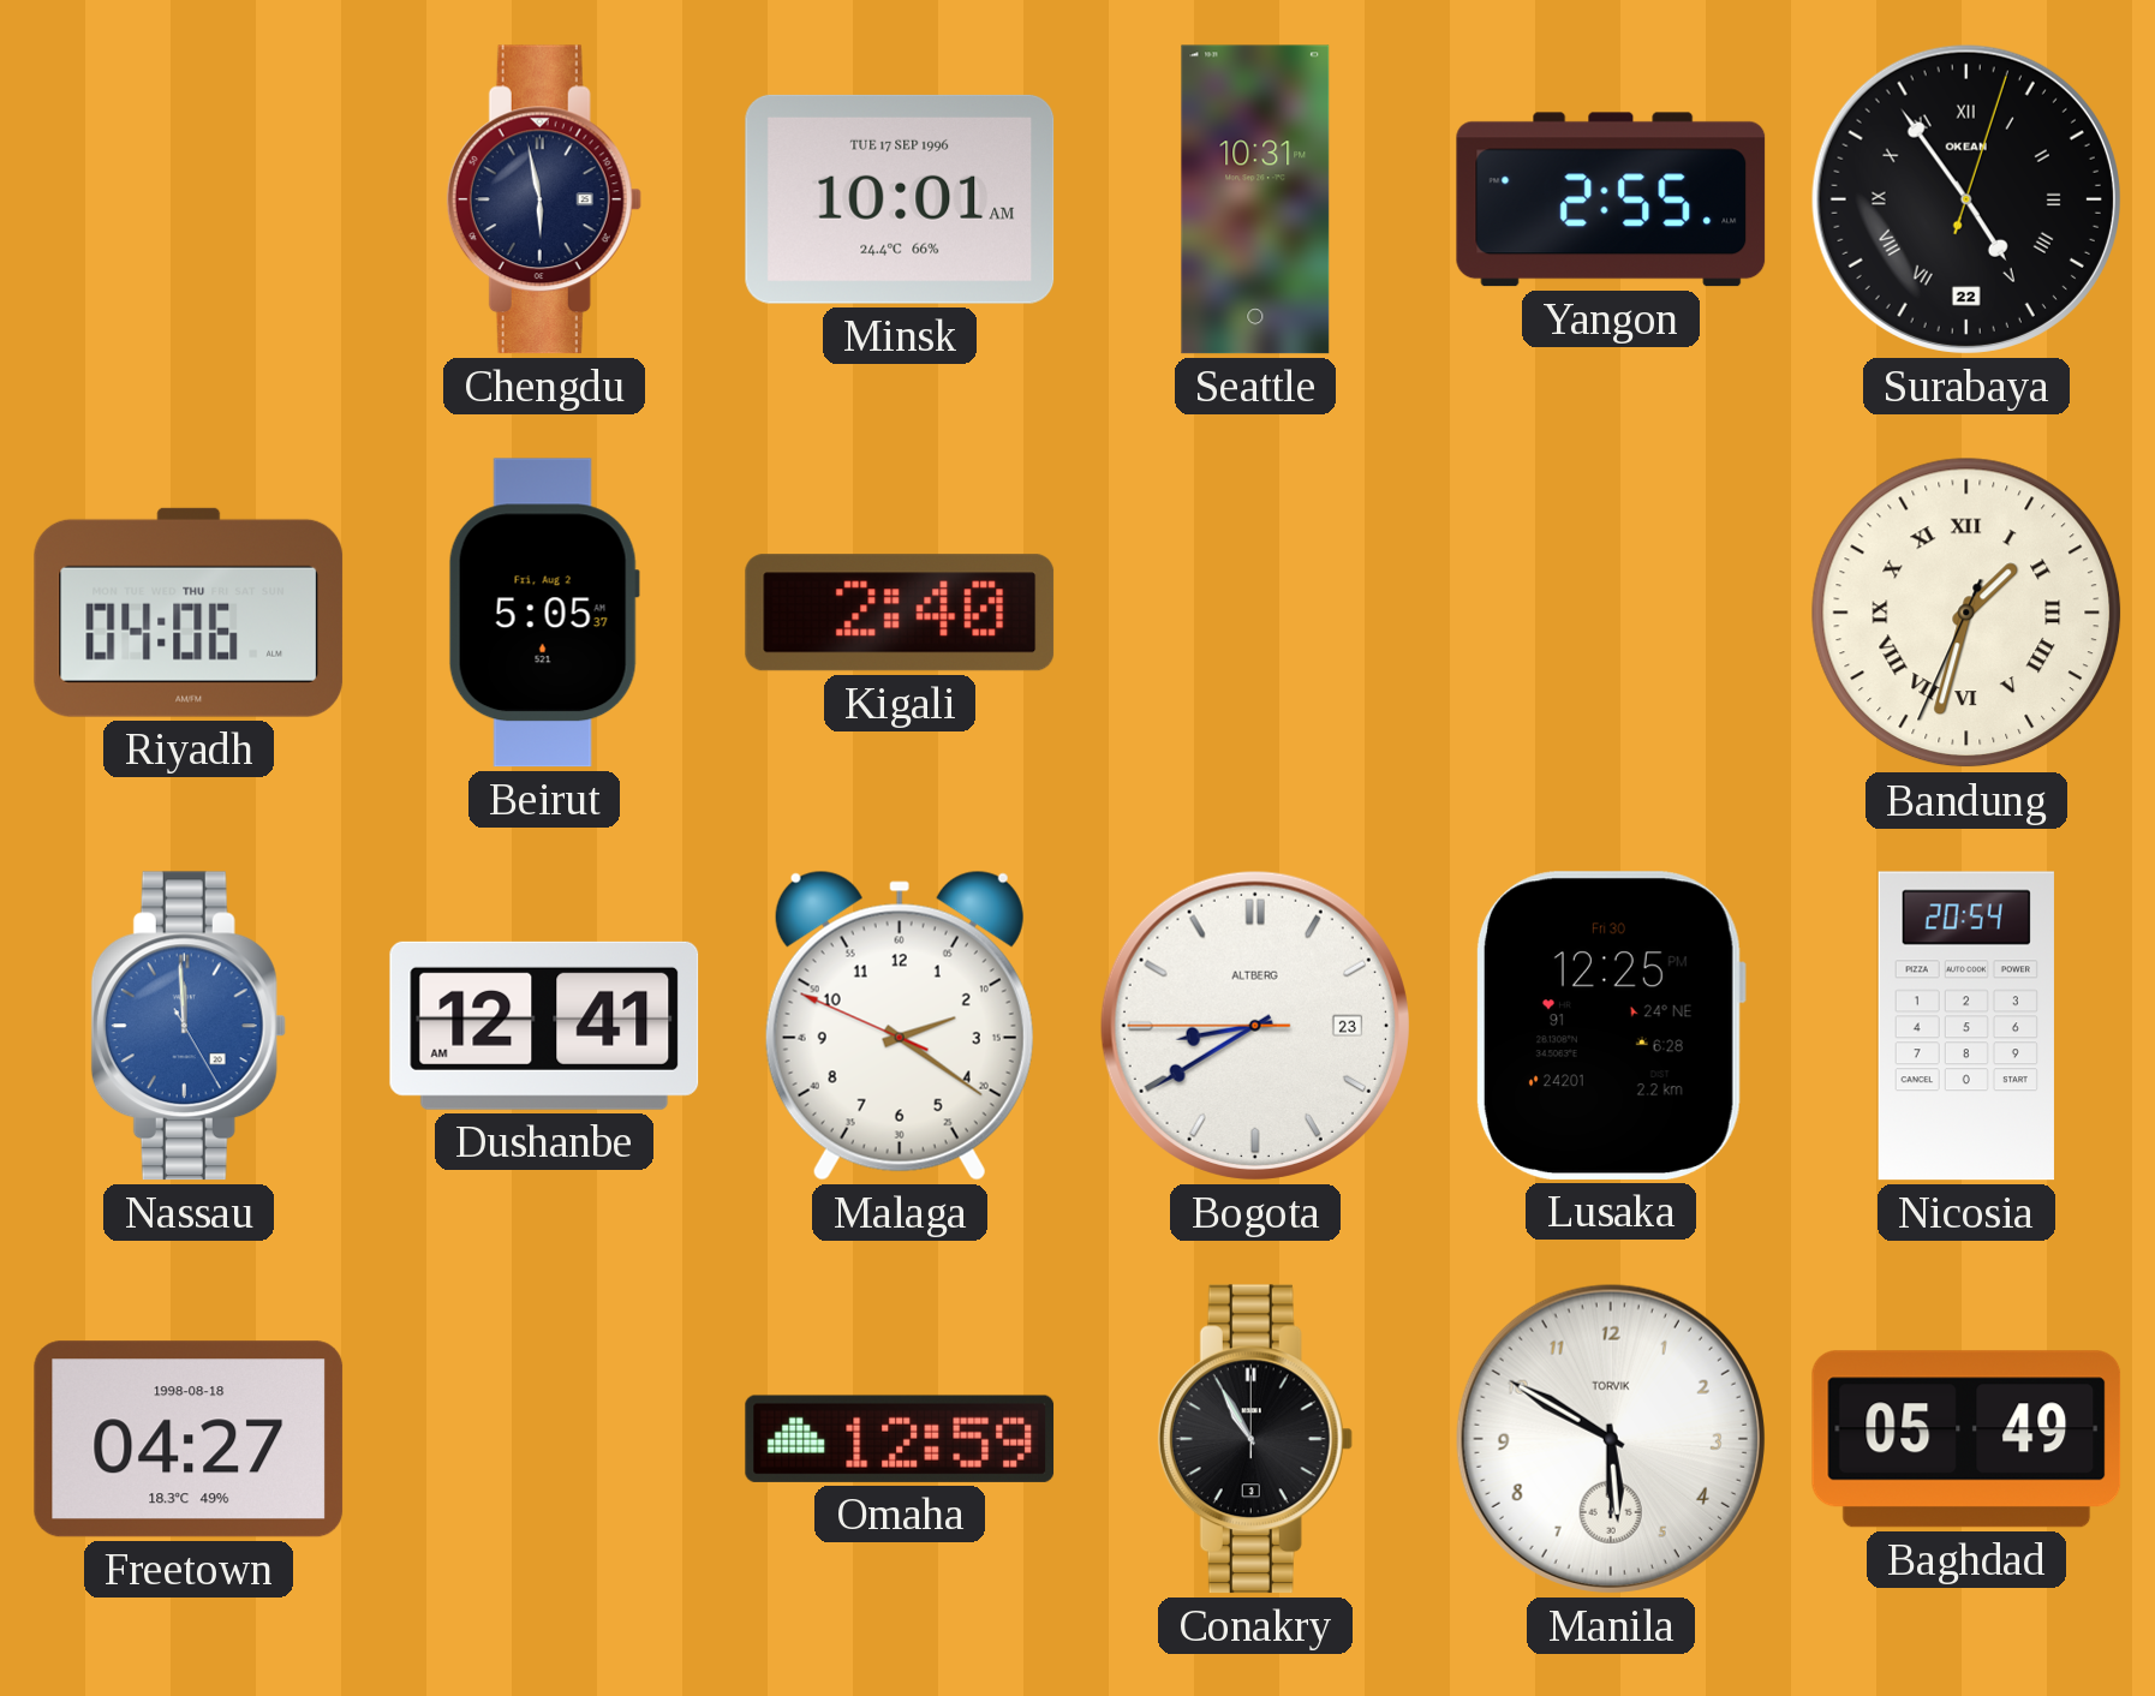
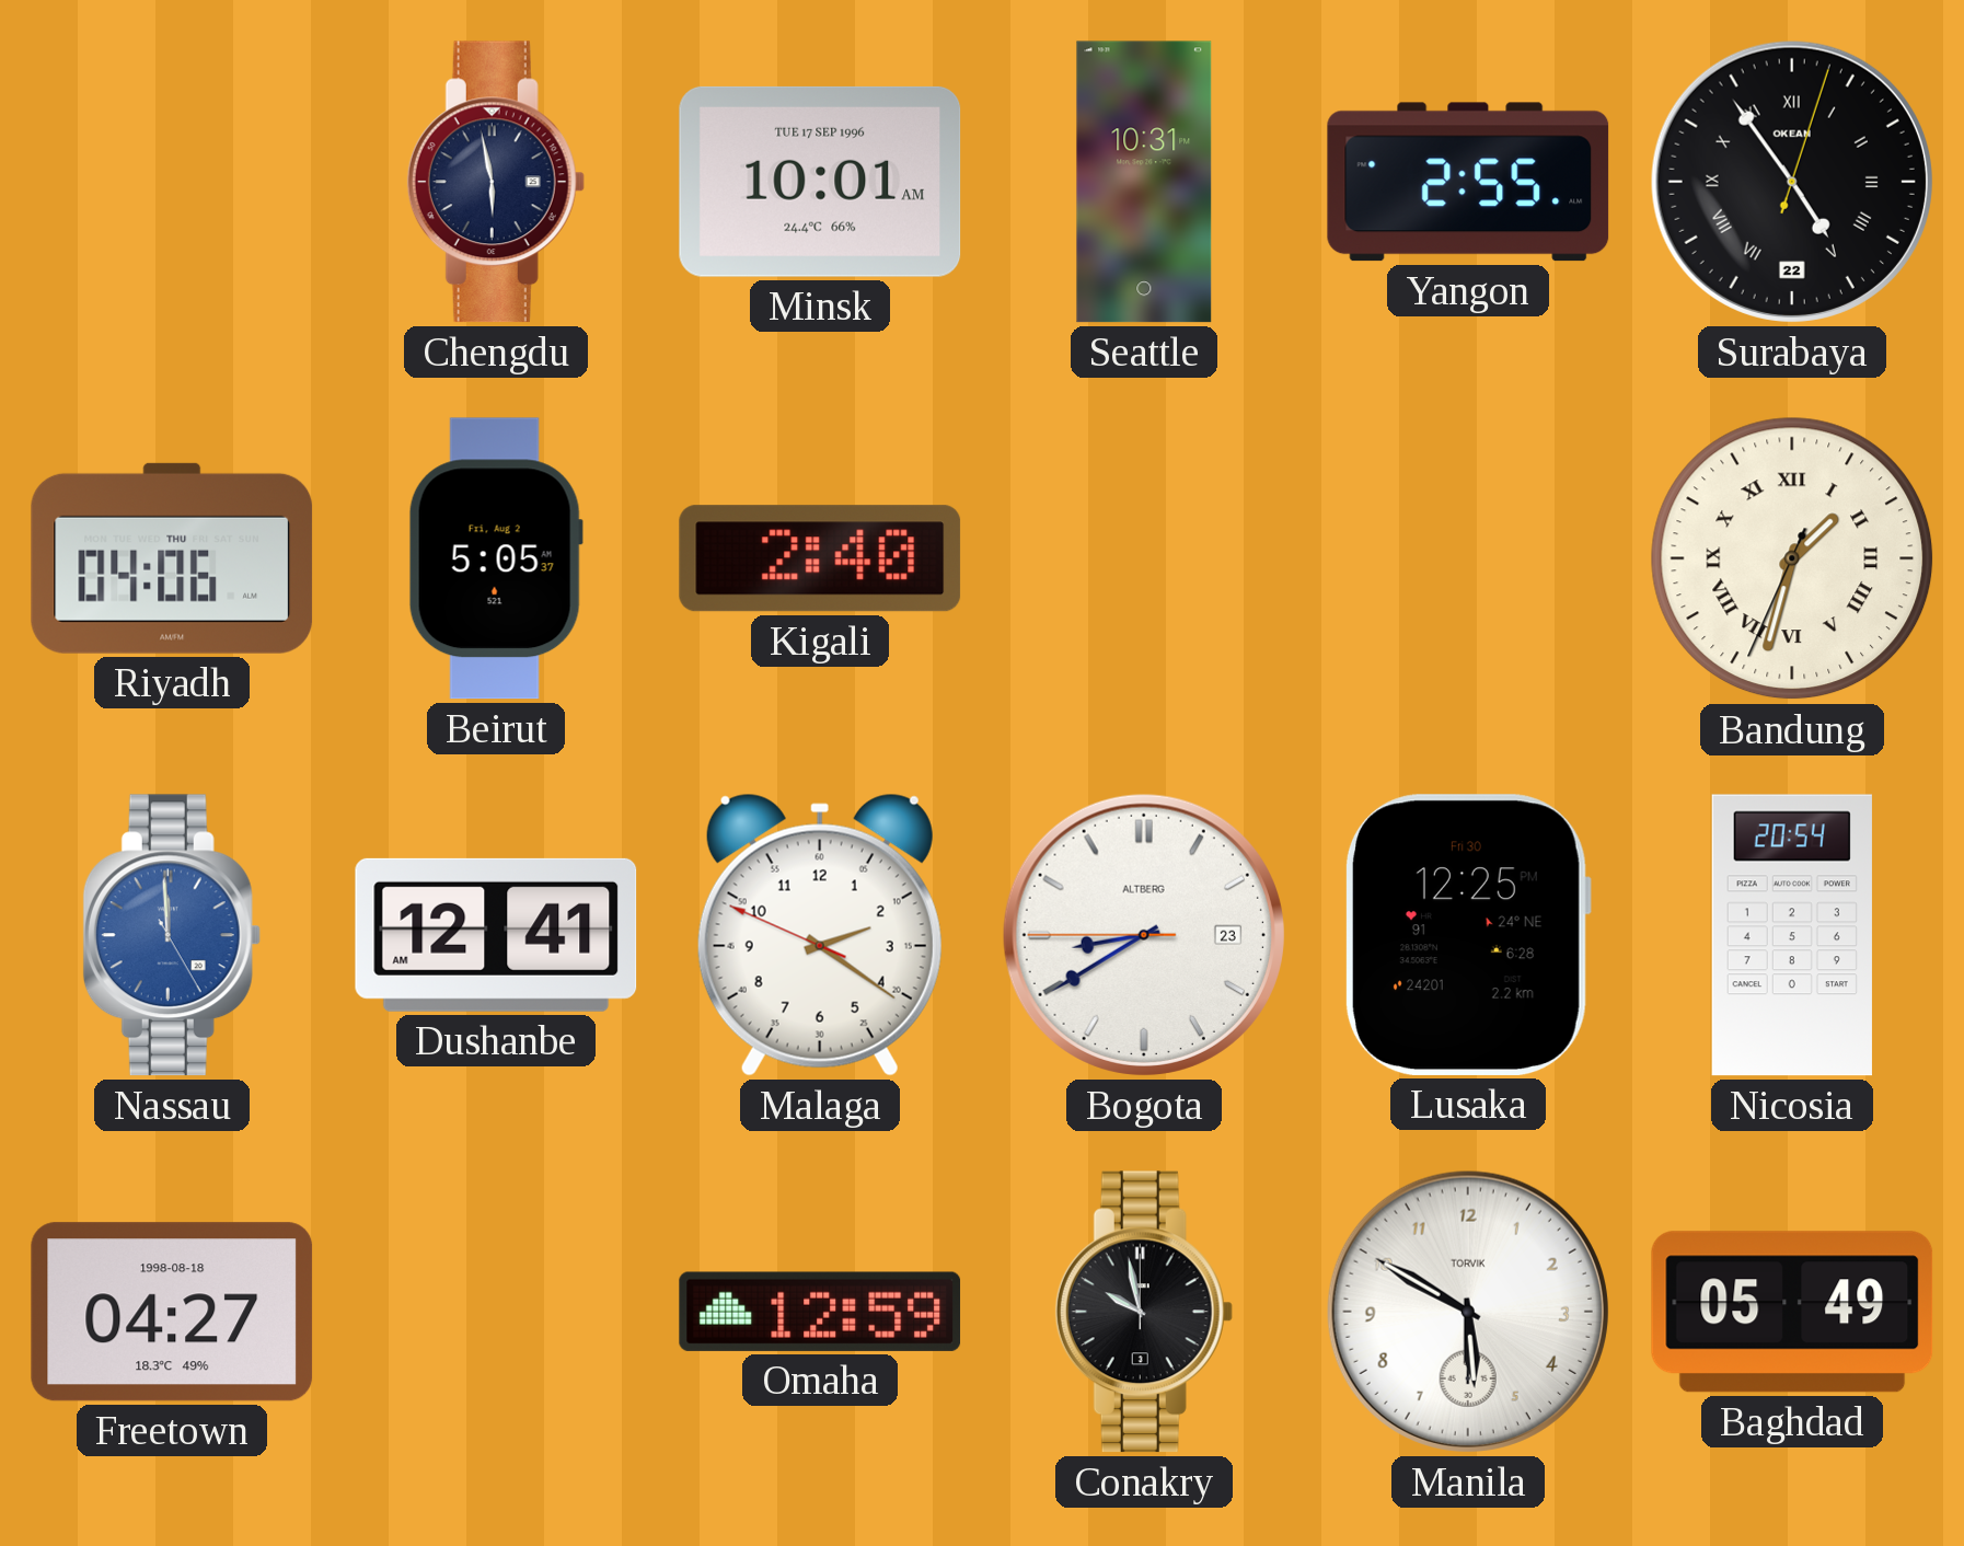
Conakry: 10:55 -> 9:58 (1144, 1312)
